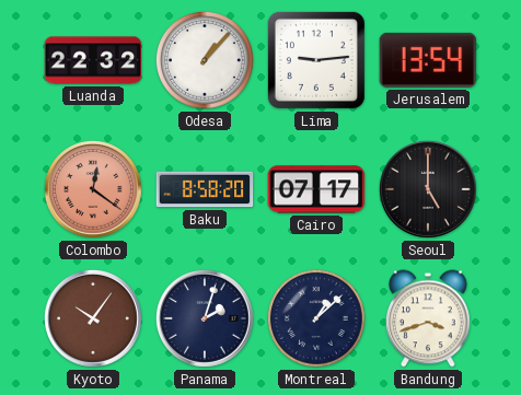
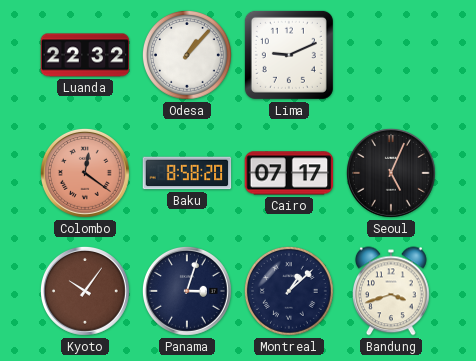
Lima: 9:14 -> 9:11 (289, 55)
Jerusalem: 13:54 -> none (428, 60)
Seoul: 5:00 -> 5:04 (391, 173)
Panama: 2:03 -> 3:03 (187, 291)
